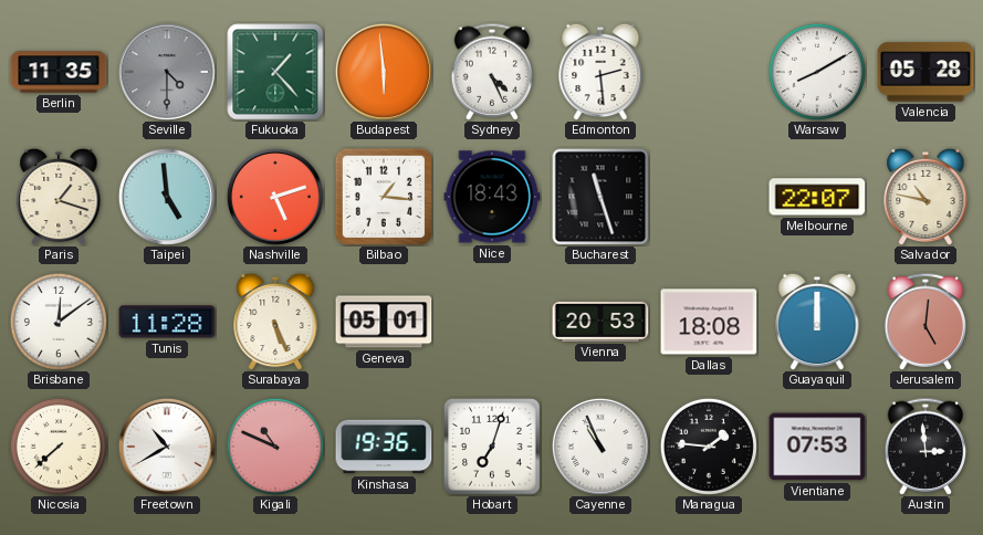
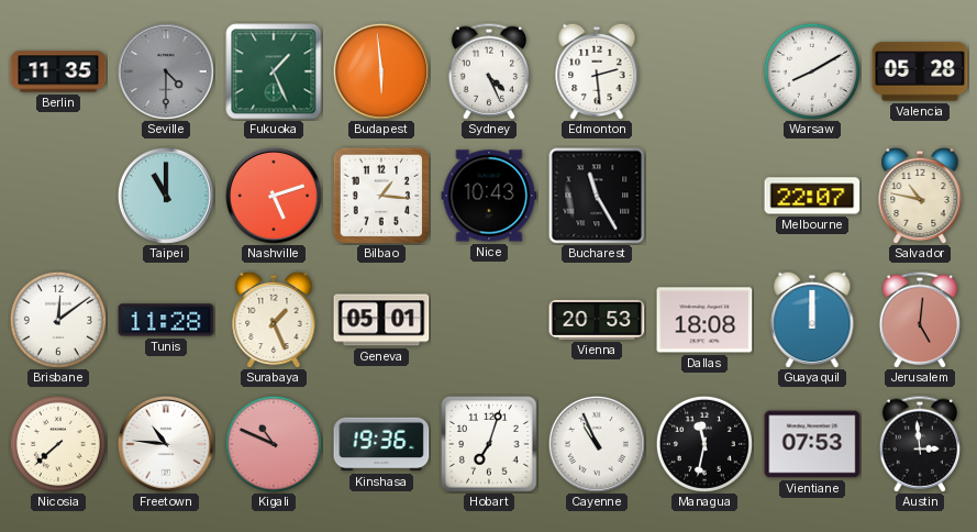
Fukuoka: 1:23 -> 1:26 (274, 71)
Paris: 1:18 -> none (59, 197)
Taipei: 4:59 -> 11:00 (166, 196)
Nice: 18:43 -> 10:43 (489, 196)
Bucharest: 11:27 -> 11:25 (597, 196)
Surabaya: 5:26 -> 1:26 (274, 320)
Freetown: 10:40 -> 10:46 (166, 444)
Managua: 1:46 -> 11:32 (704, 444)
